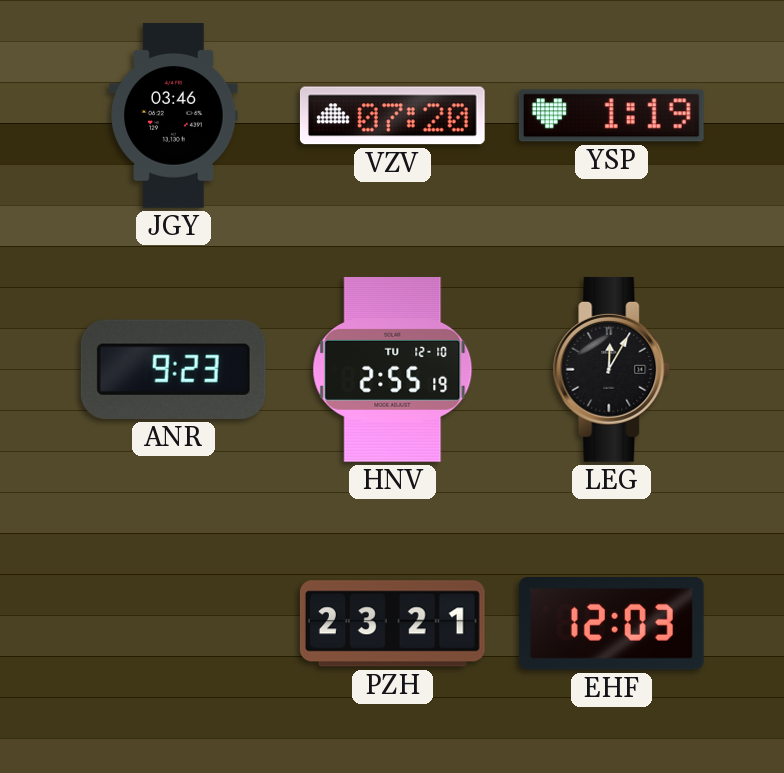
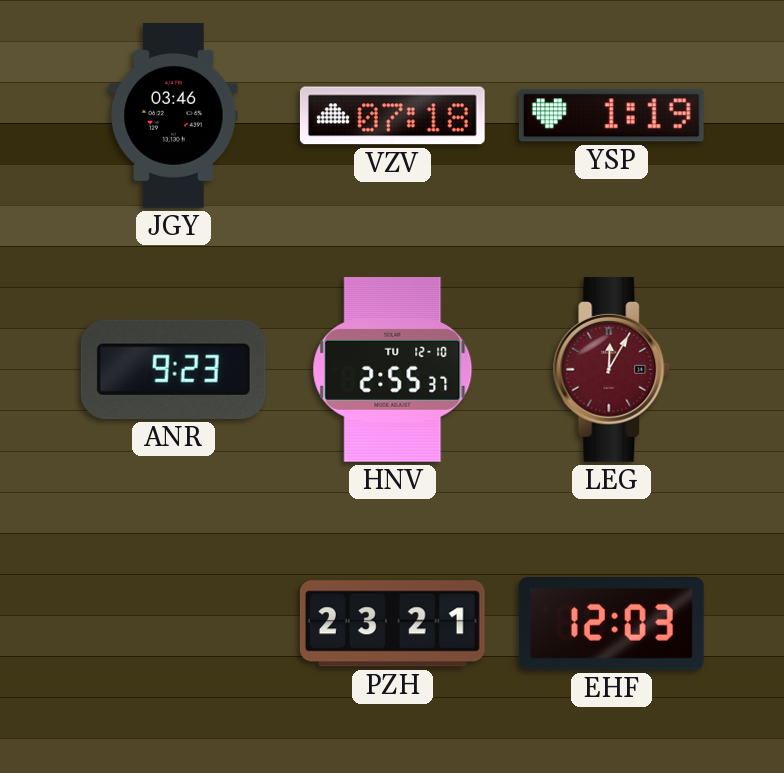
VZV: 07:20 -> 07:18 (392, 116)
HNV: 2:55:19 -> 2:55:37 (393, 369)
LEG dial: black -> burgundy (612, 369)
